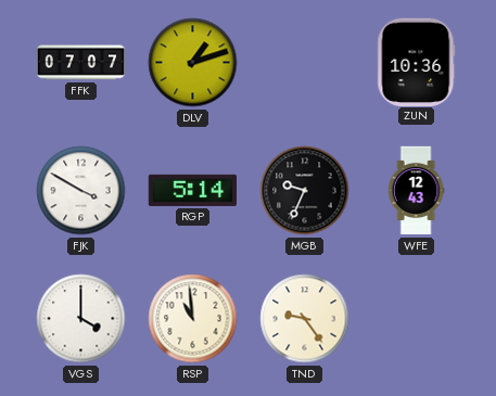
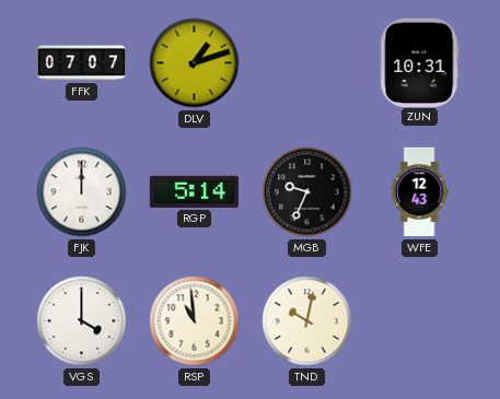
ZUN: 10:36 -> 10:31 (420, 62)
FJK: 3:50 -> 12:00 (82, 192)
TND: 9:24 -> 10:02 (307, 321)
